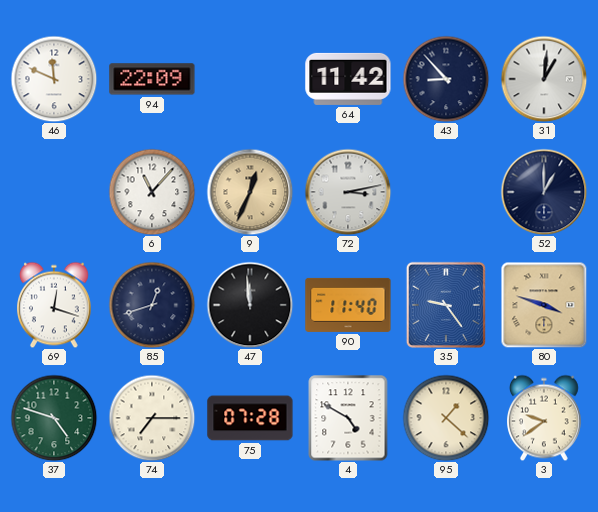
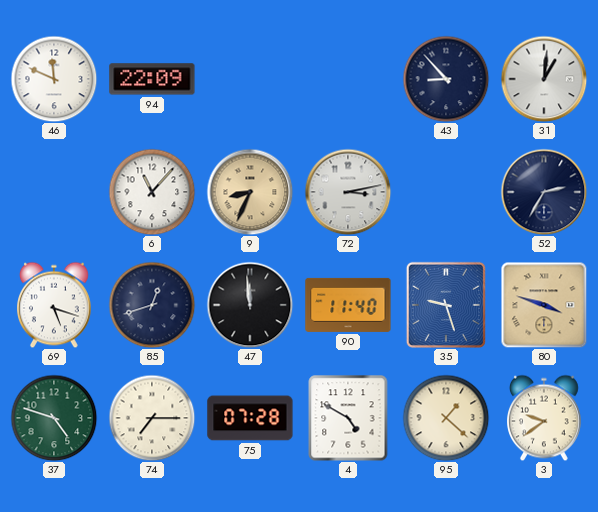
64: 11:42 -> none (348, 79)
9: 12:34 -> 8:34 (250, 192)
52: 1:00 -> 2:35 (544, 192)
69: 12:18 -> 5:18 (55, 305)
35: 9:24 -> 9:27 (446, 305)
